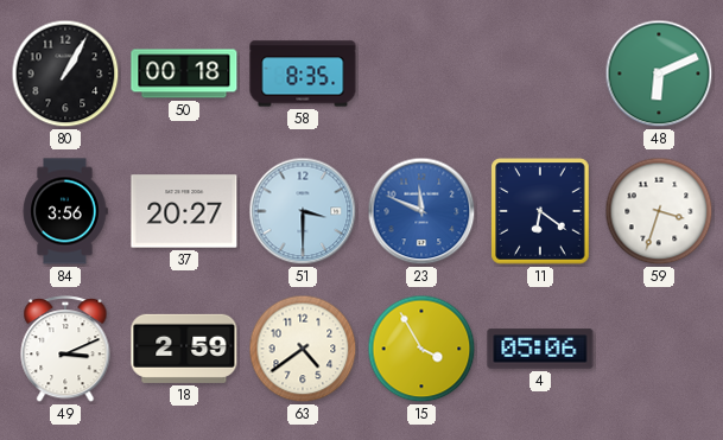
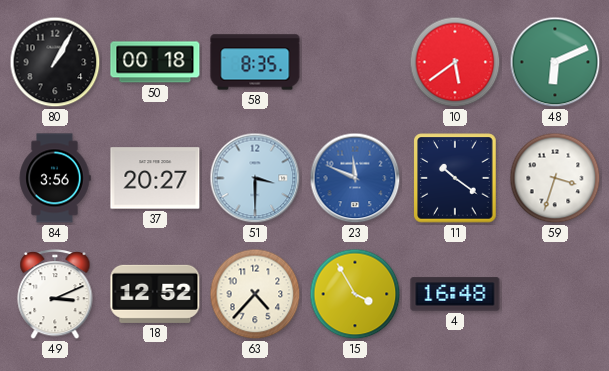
10: none -> 5:39 (455, 62)
11: 6:21 -> 10:21 (455, 178)
18: 2:59 -> 12:52 (155, 294)
63: 4:39 -> 4:37 (255, 294)
4: 05:06 -> 16:48 (455, 294)
